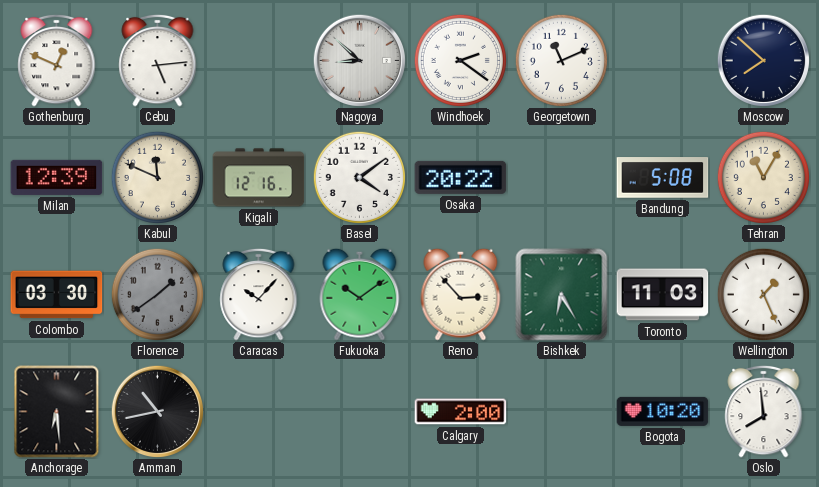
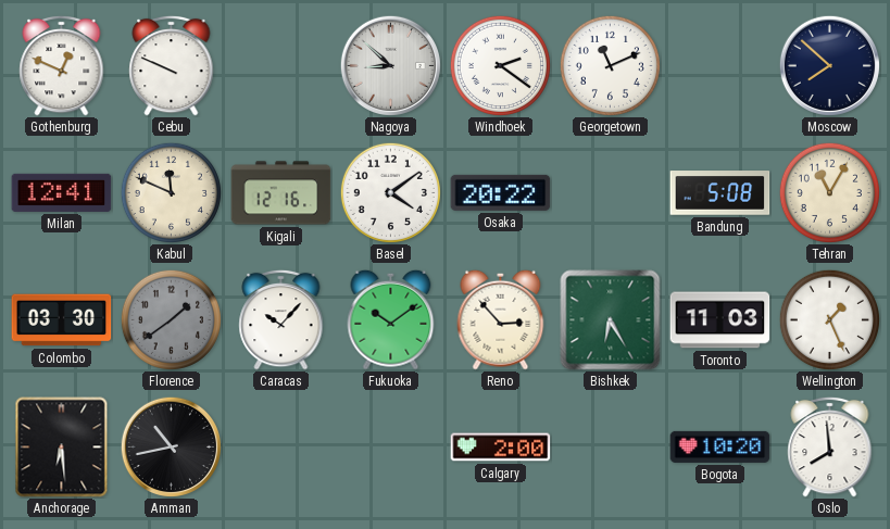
Cebu: 5:14 -> 9:49 (172, 65)
Milan: 12:39 -> 12:41 (62, 192)
